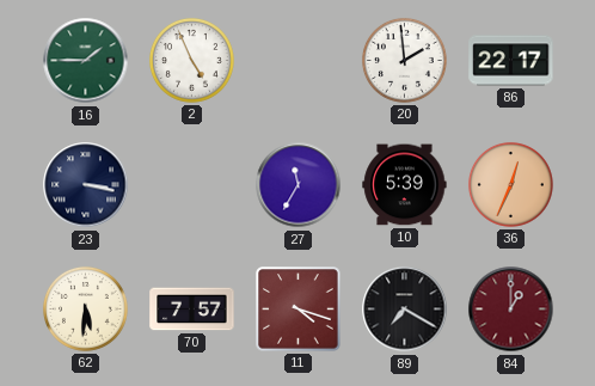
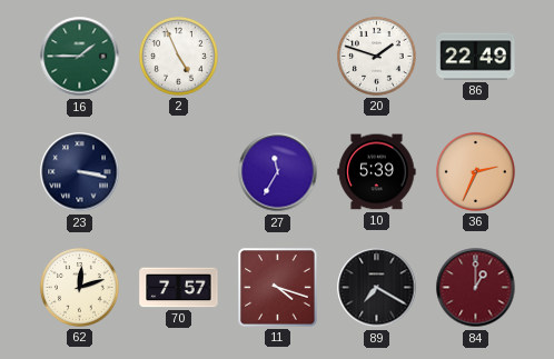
20: 1:59 -> 1:48 (376, 56)
86: 22:17 -> 22:49 (476, 57)
36: 12:34 -> 2:34 (475, 171)
62: 5:31 -> 12:12 (79, 287)
